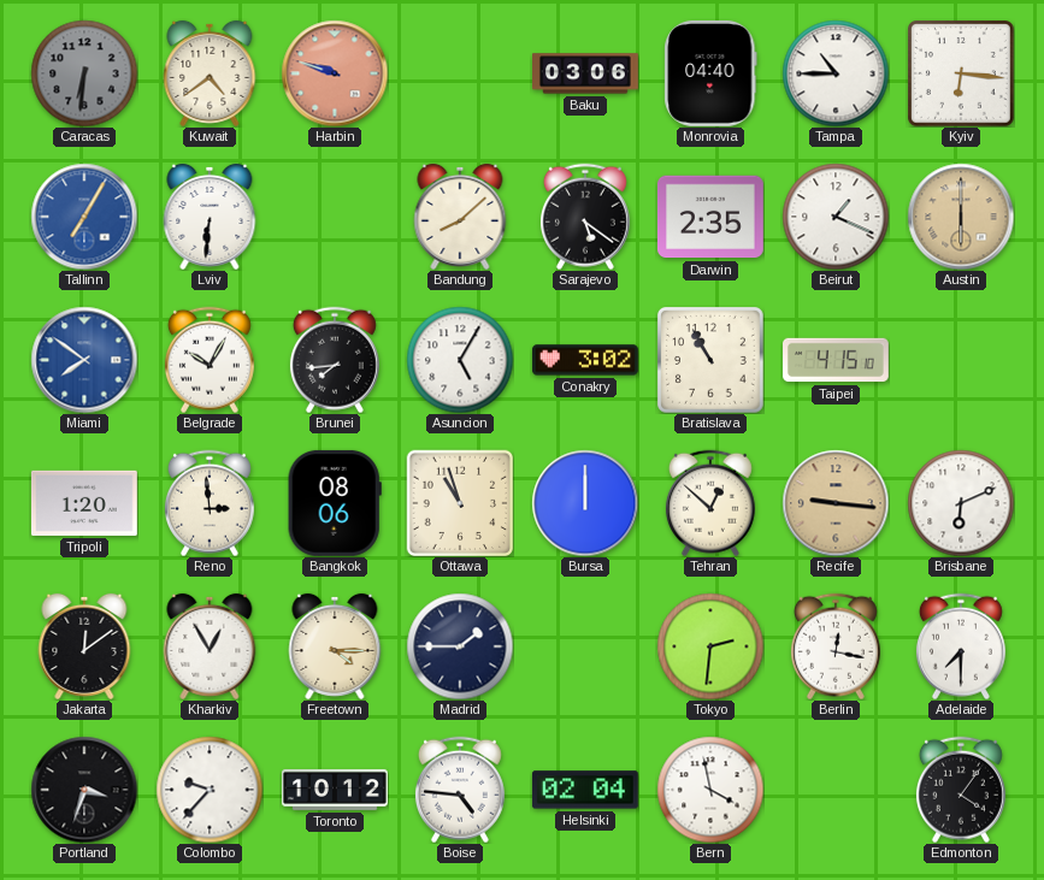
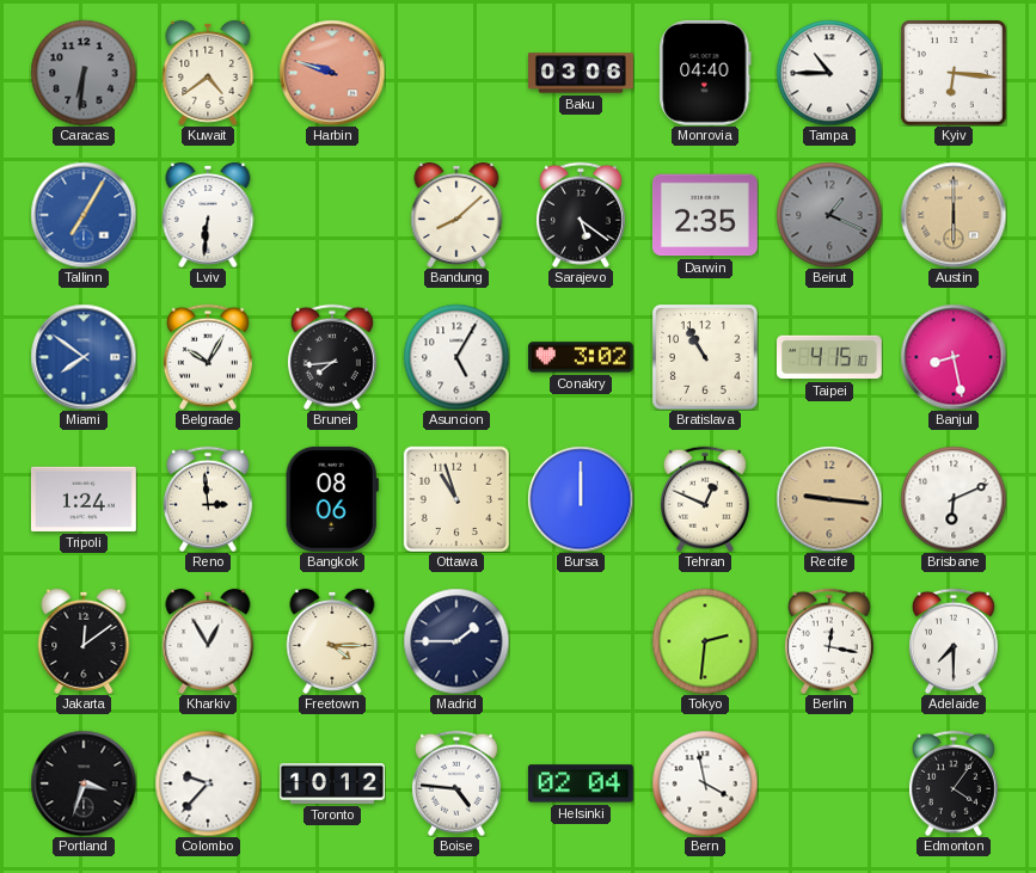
Beirut dial: white -> grey (829, 215)
Banjul: none -> 8:28 (954, 357)
Tripoli: 1:20 -> 1:24 (84, 499)
Tehran: 12:52 -> 12:49 (705, 499)
